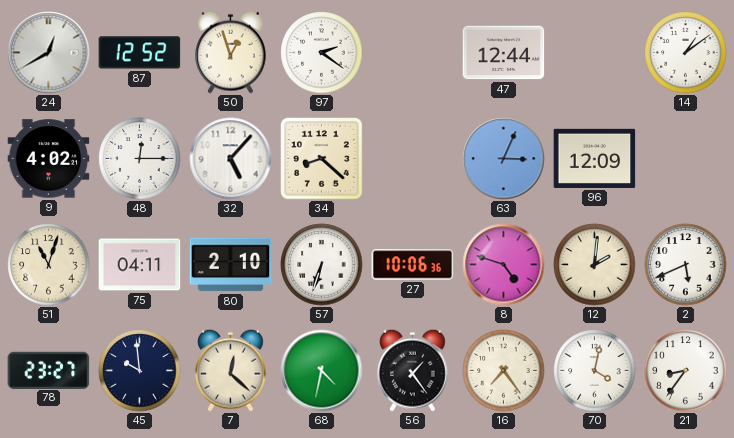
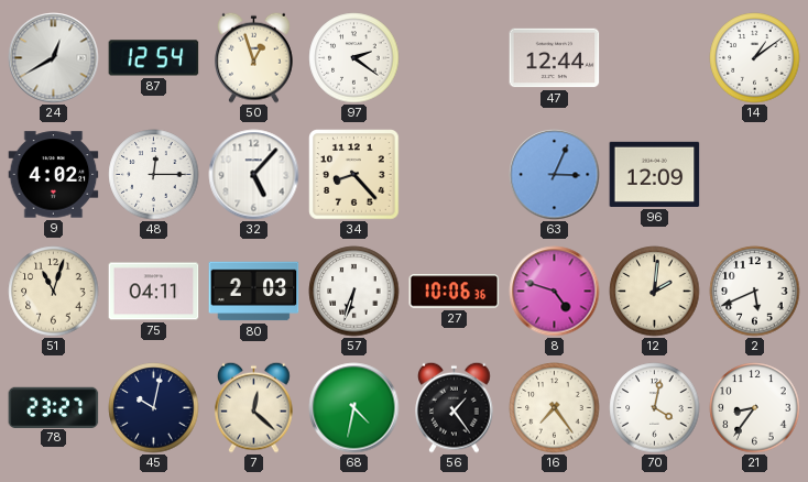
87: 12:52 -> 12:54 (154, 58)
34: 8:22 -> 8:23 (354, 175)
80: 2:10 -> 2:03 (254, 292)
45: 9:59 -> 10:02 (154, 408)
